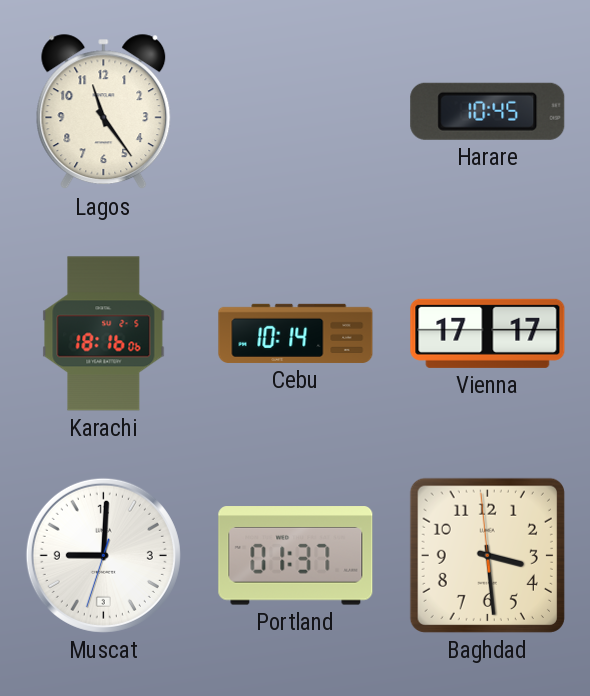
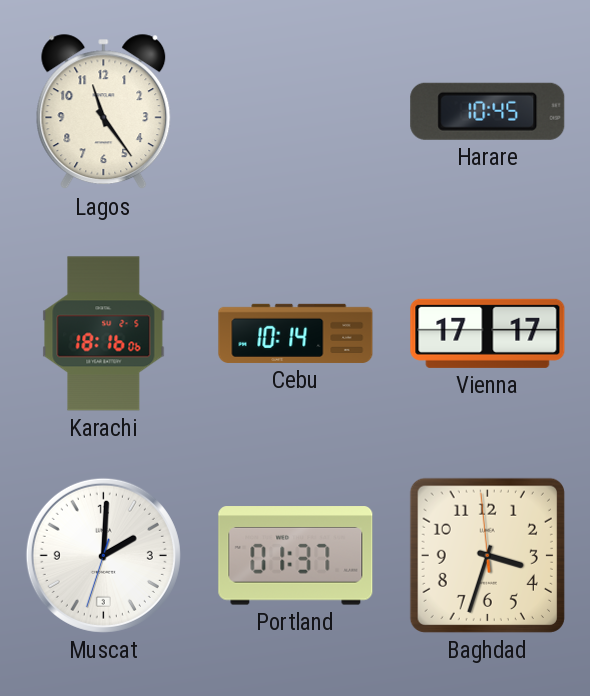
Muscat: 9:00 -> 2:00 (103, 555)
Baghdad: 3:28 -> 3:32 (487, 555)
